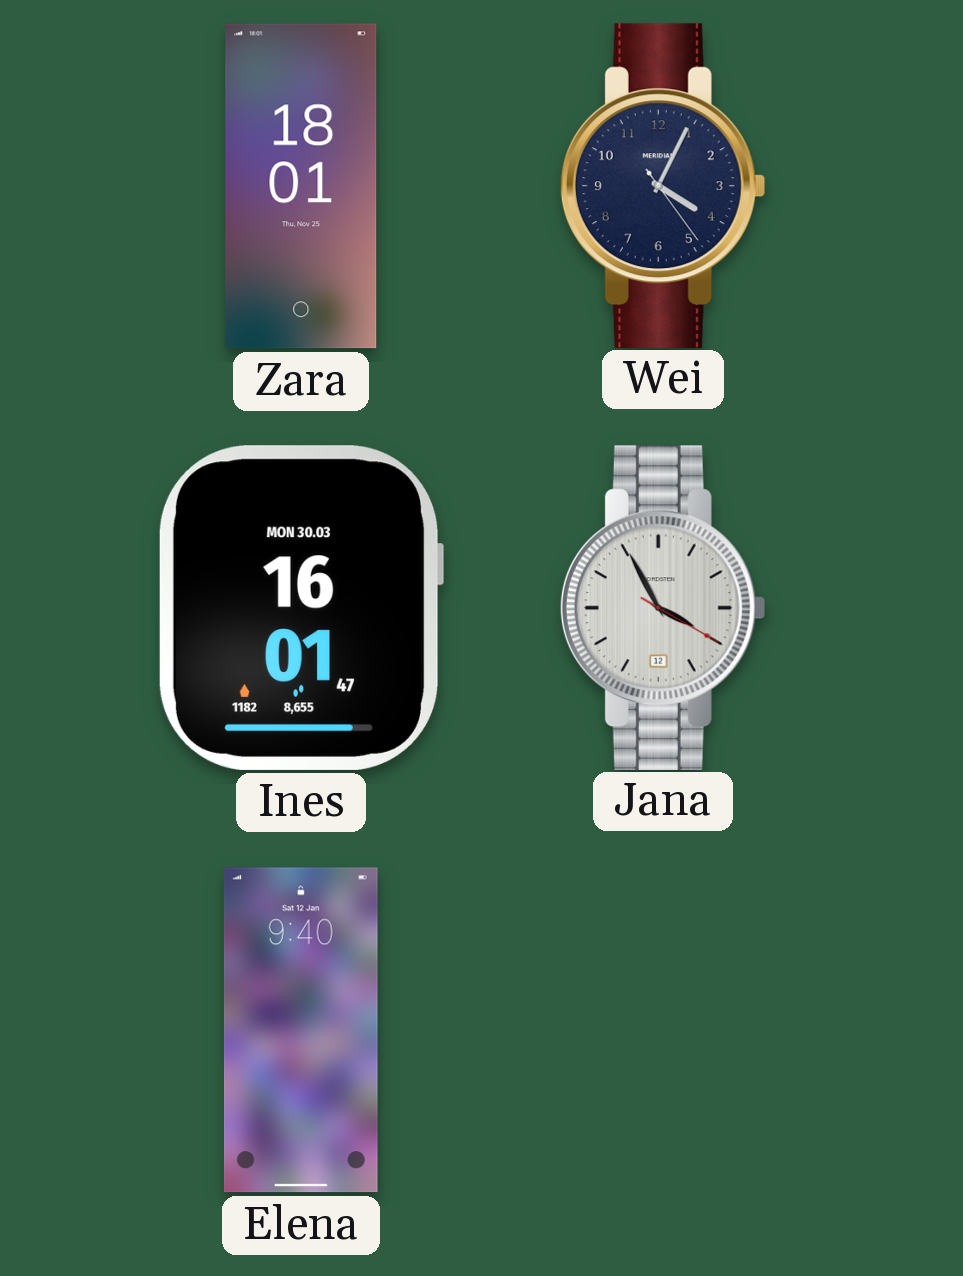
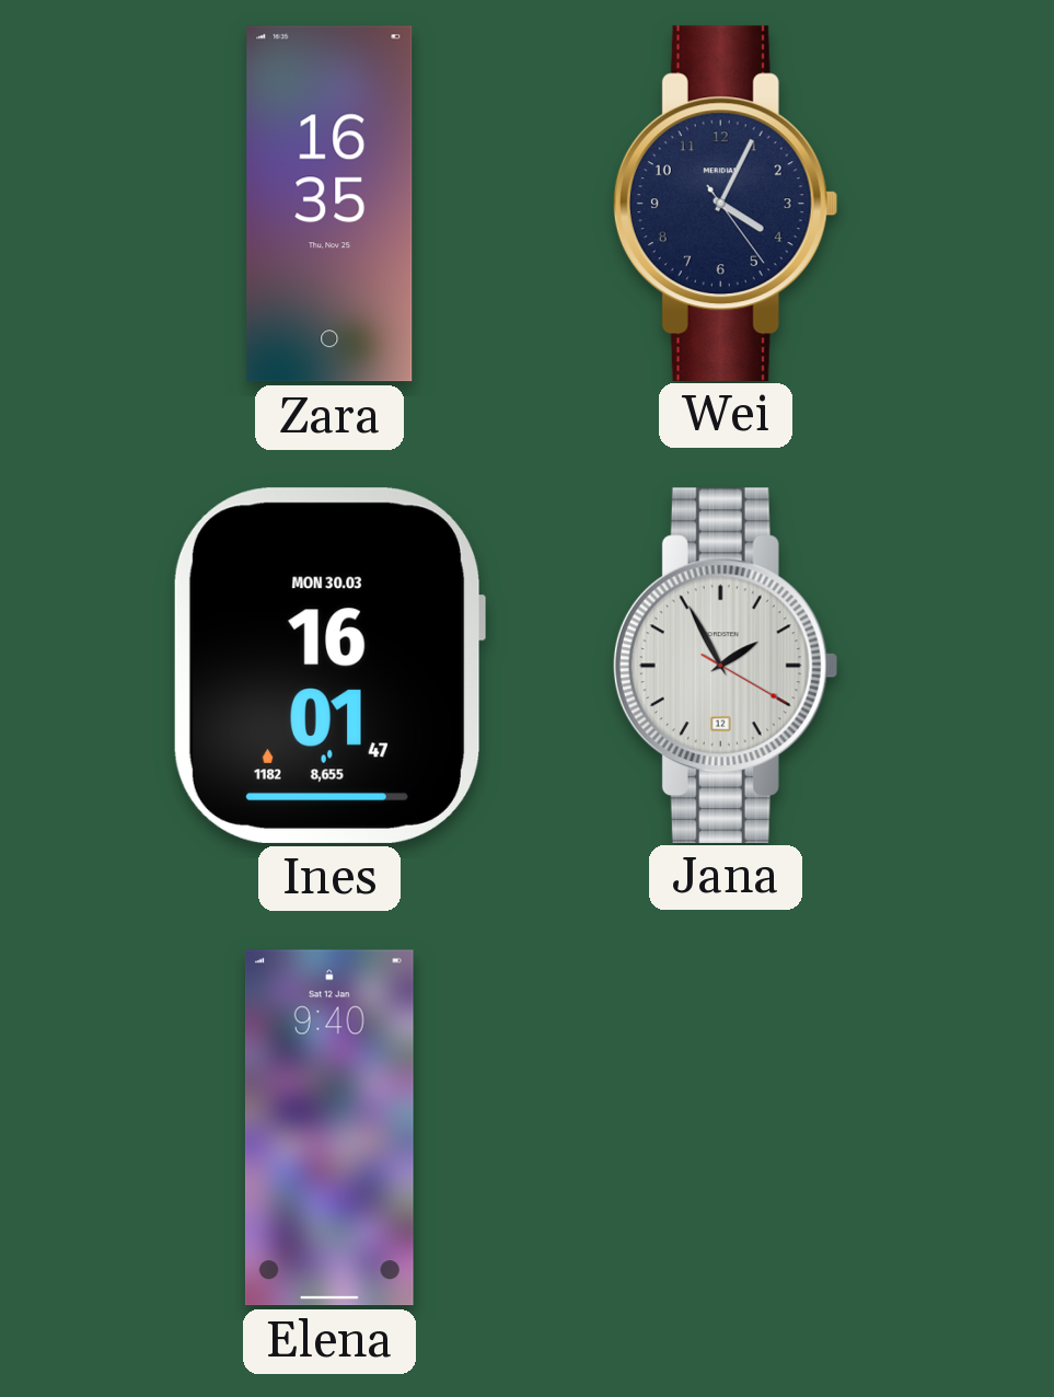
Zara: 18:01 -> 16:35 (329, 204)
Jana: 3:55 -> 1:55 (726, 665)
